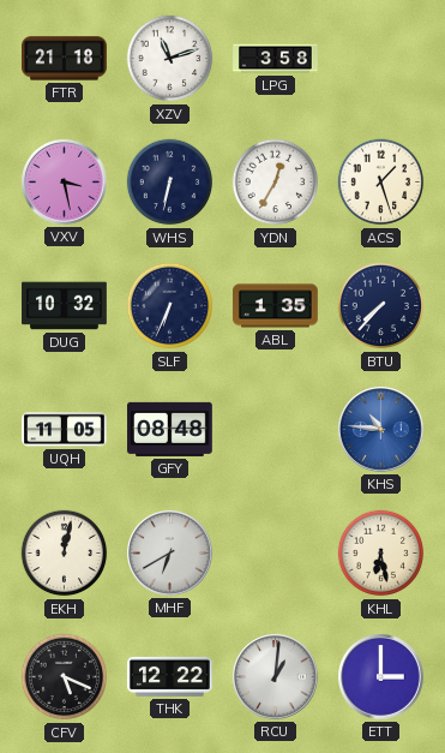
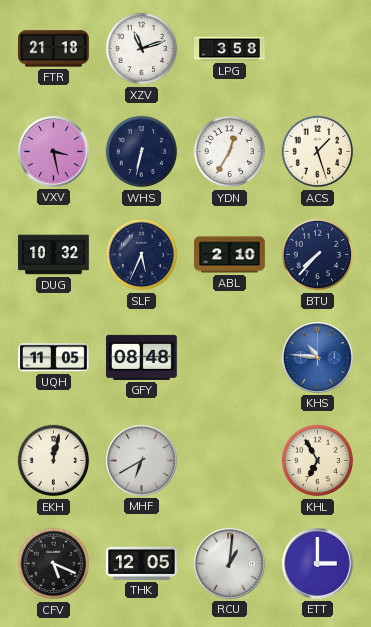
SLF: 6:34 -> 5:34 (142, 255)
ABL: 1:35 -> 2:10 (230, 255)
KHL: 6:28 -> 6:55 (318, 461)
THK: 12:22 -> 12:05 (142, 563)
